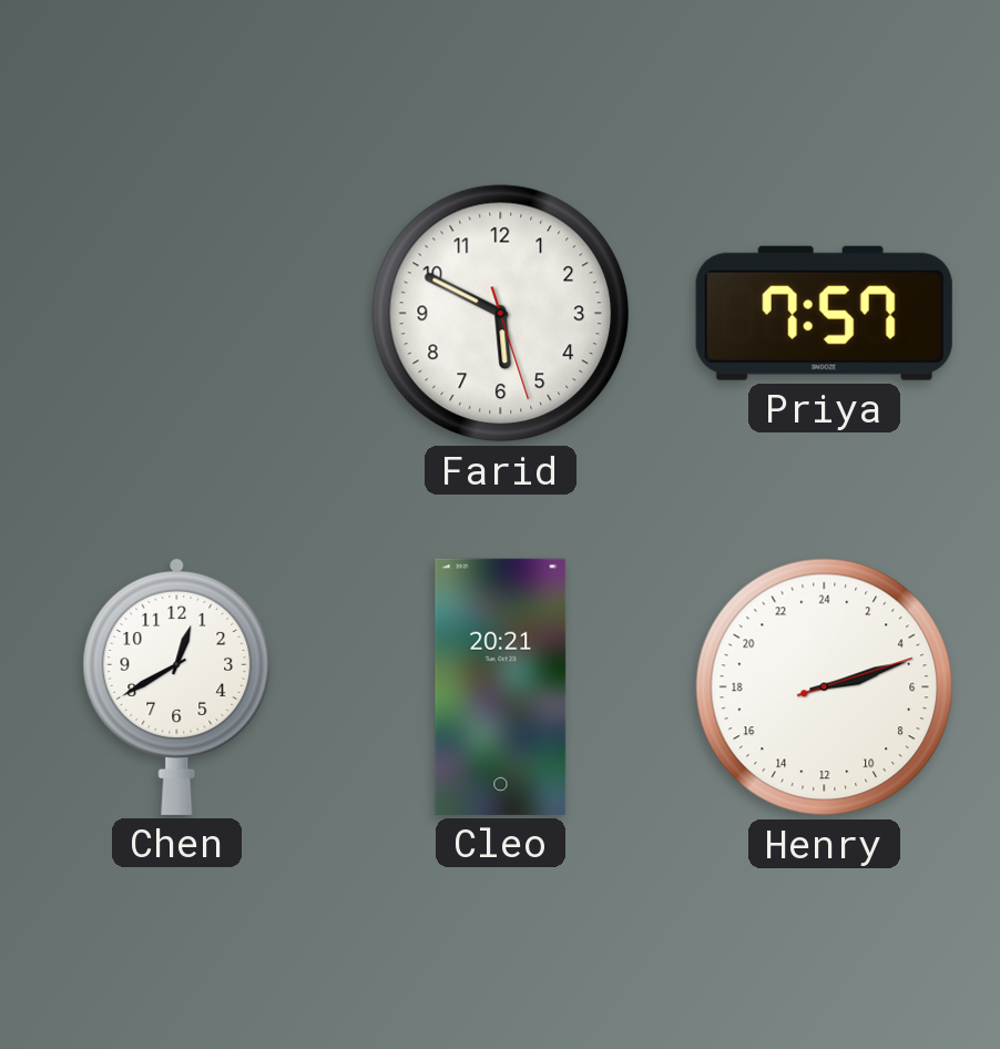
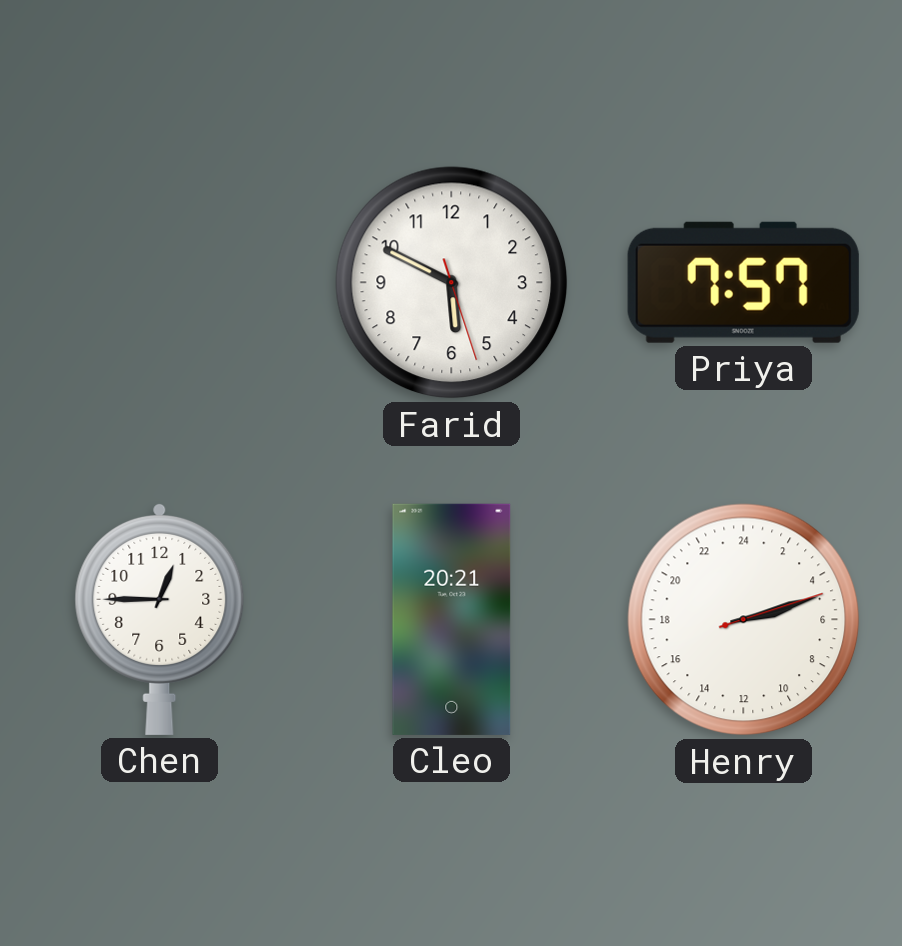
Chen: 12:40 -> 12:45 (160, 619)
